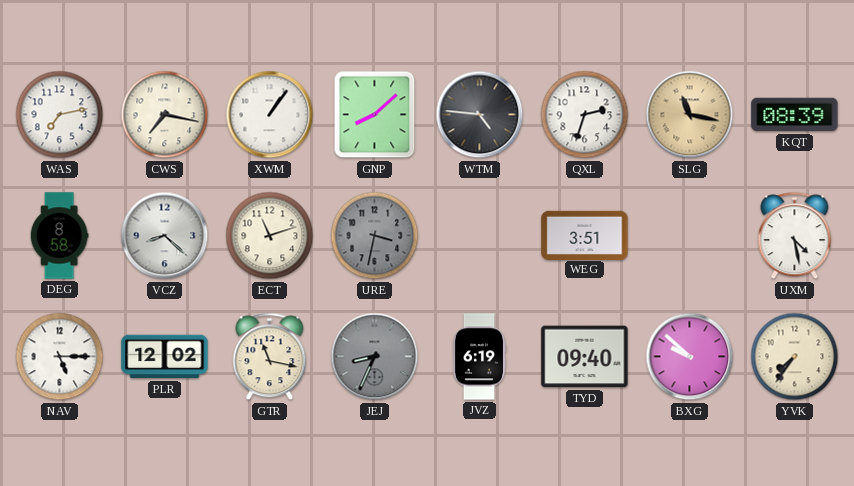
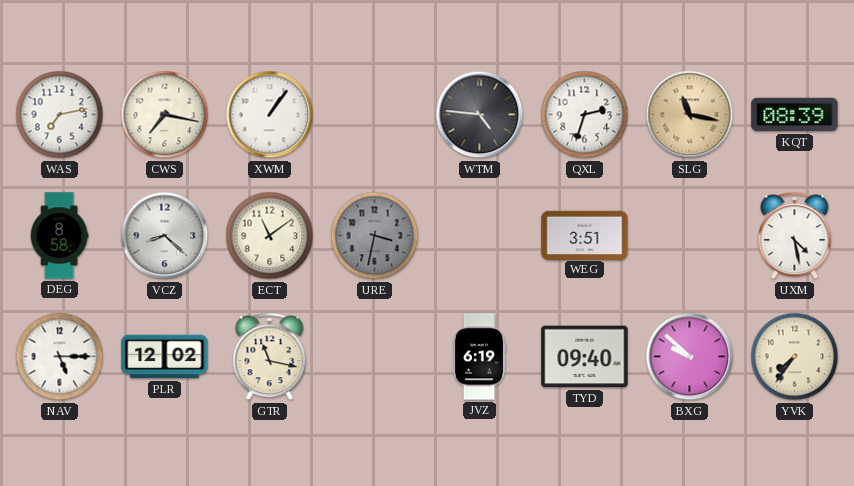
GNP: 8:08 -> none (375, 115)
ECT: 11:12 -> 11:09 (270, 236)
JEJ: 8:34 -> none (375, 357)
